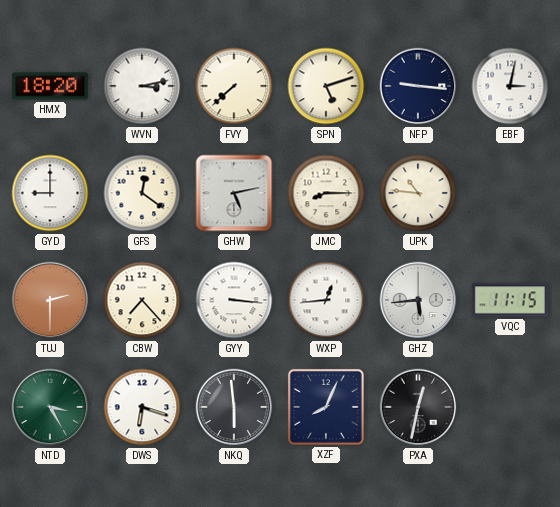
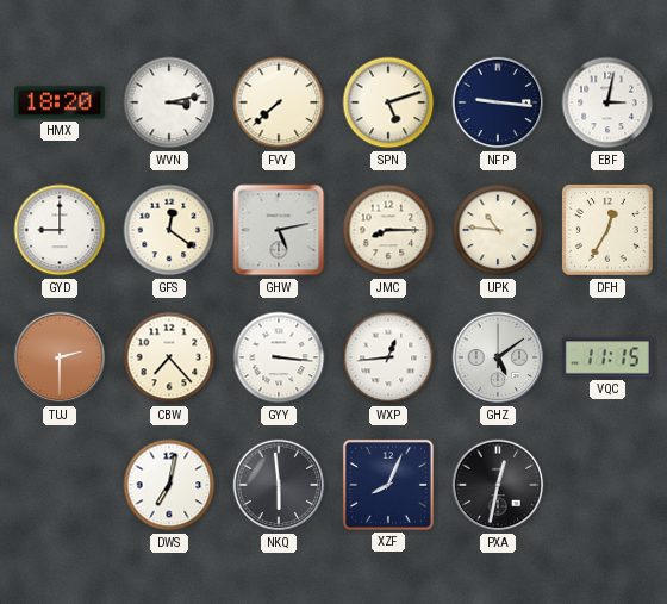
DFH: none -> 12:35 (609, 231)
GHZ: 5:44 -> 5:09 (498, 357)
NTD: 3:25 -> none (50, 407)
DWS: 6:18 -> 7:02 (169, 485)
